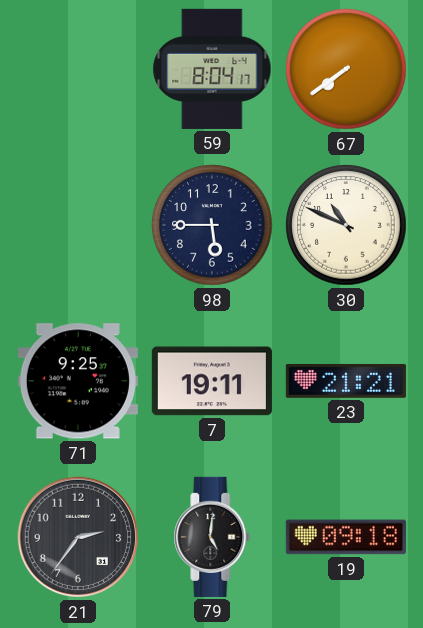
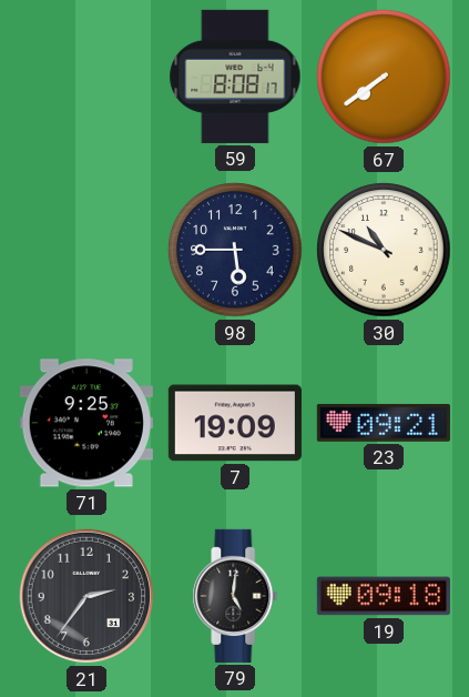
59: 8:04 -> 8:08 (235, 77)
7: 19:11 -> 19:09 (235, 423)
23: 21:21 -> 09:21 (384, 423)
